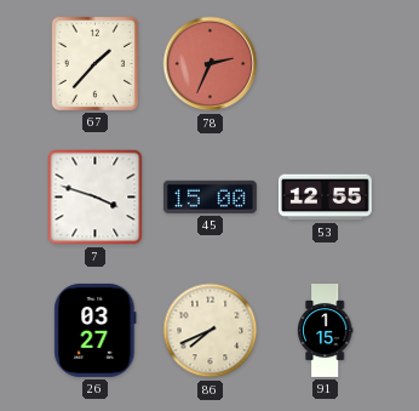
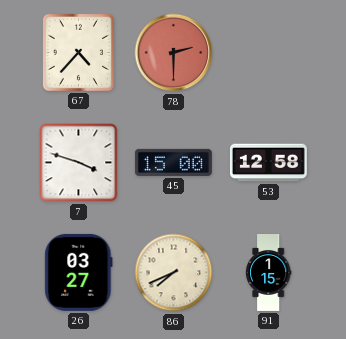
67: 1:37 -> 4:37 (78, 52)
78: 2:34 -> 2:30 (174, 53)
53: 12:55 -> 12:58 (268, 163)
